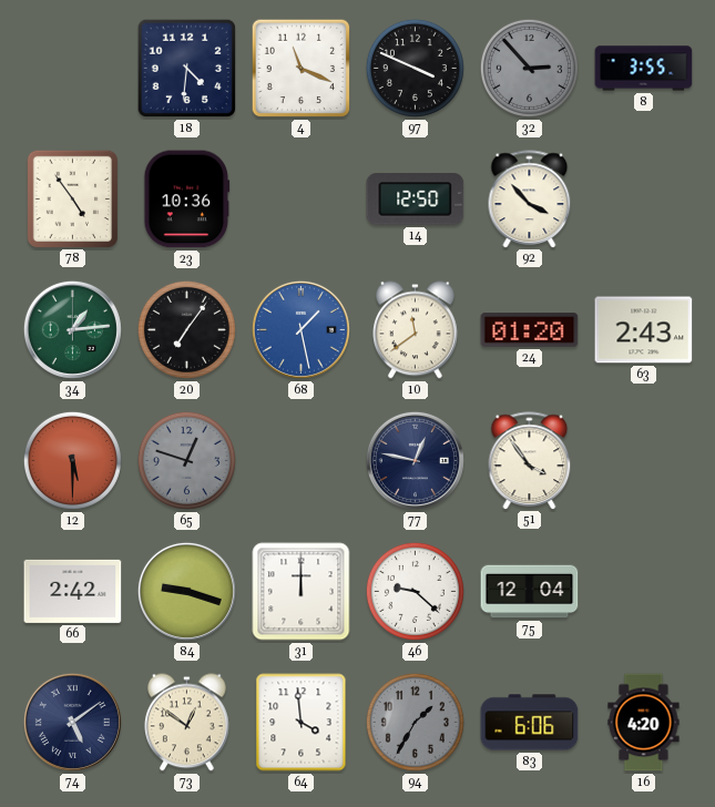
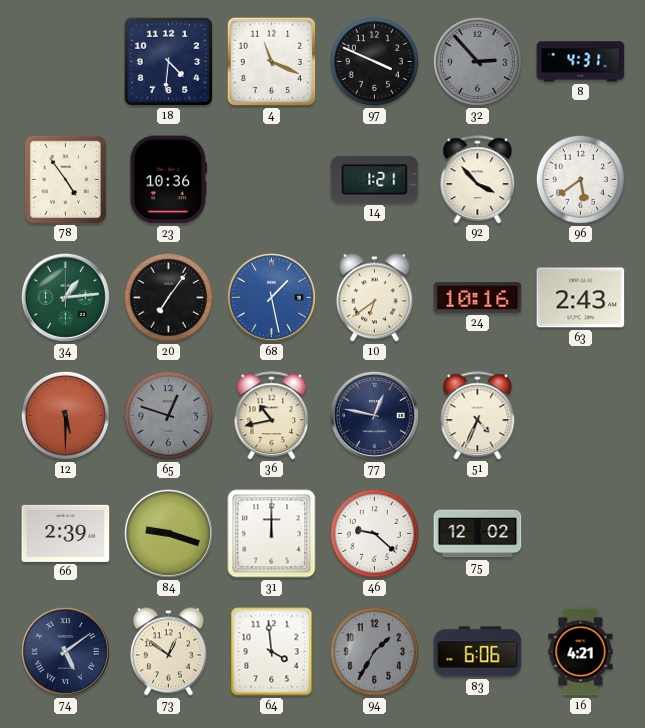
8: 3:55 -> 4:31 (581, 62)
14: 12:50 -> 1:21 (375, 180)
96: none -> 5:39 (580, 179)
10: 11:39 -> 6:39 (375, 298)
24: 01:20 -> 10:16 (478, 298)
36: none -> 10:43 (272, 415)
51: 3:54 -> 4:34 (478, 415)
66: 2:42 -> 2:39 (66, 533)
75: 12:04 -> 12:02 (478, 534)
16: 4:20 -> 4:21 (581, 652)
